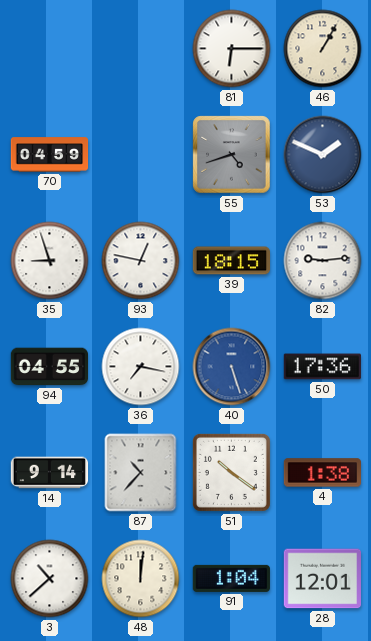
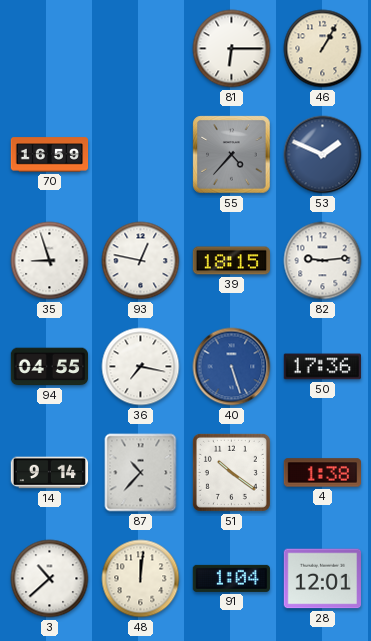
70: 04:59 -> 16:59 (50, 155)
55: 4:42 -> 4:37 (232, 155)
